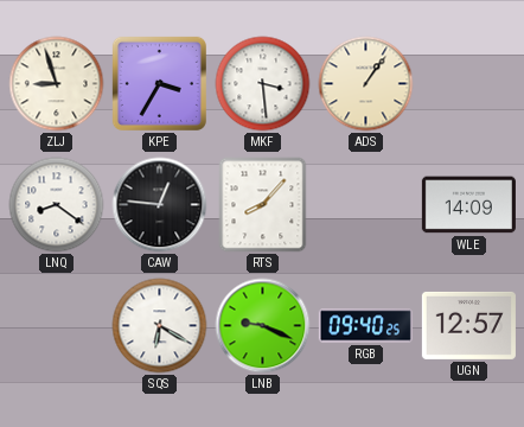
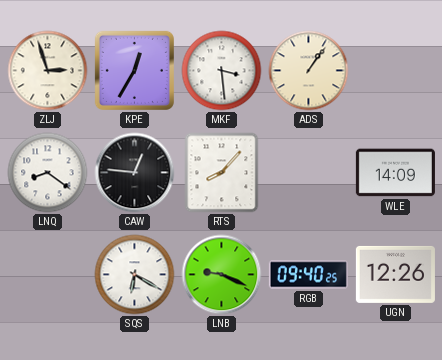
ZLJ: 8:57 -> 2:57 (48, 71)
KPE: 3:35 -> 12:35 (134, 70)
UGN: 12:57 -> 12:26 (395, 274)
